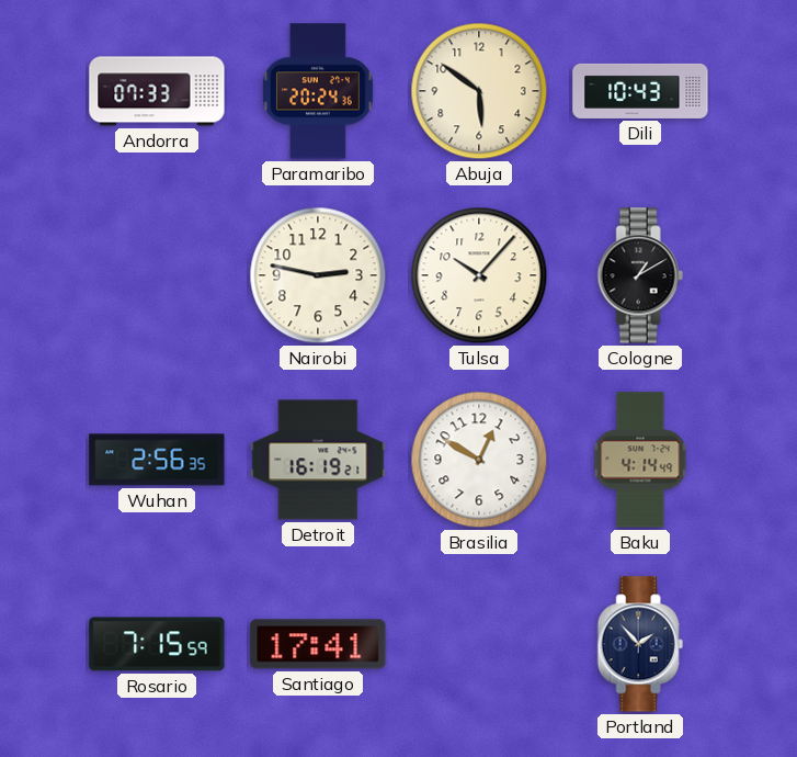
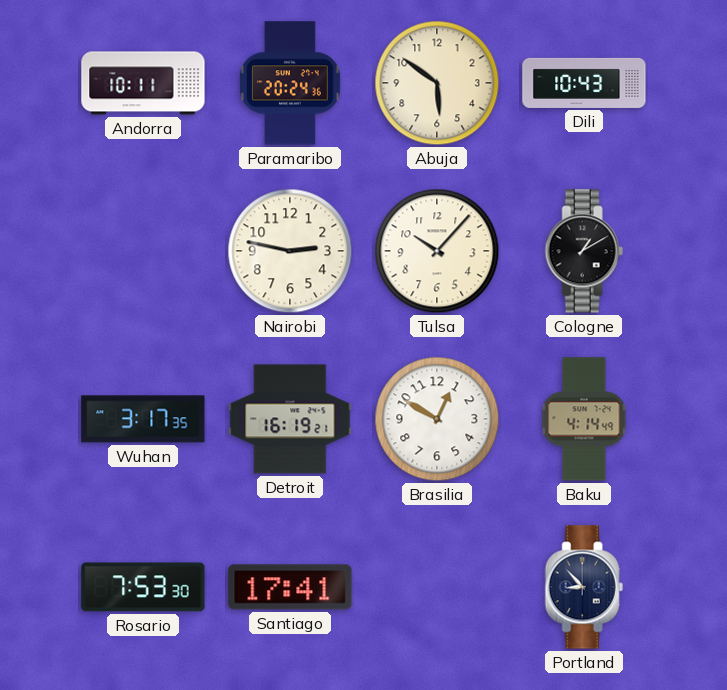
Andorra: 07:33 -> 10:11 (143, 83)
Wuhan: 2:56 -> 3:17 (143, 419)
Rosario: 7:15 -> 7:53 (143, 587)
Portland: 1:53 -> 8:53 (584, 587)
